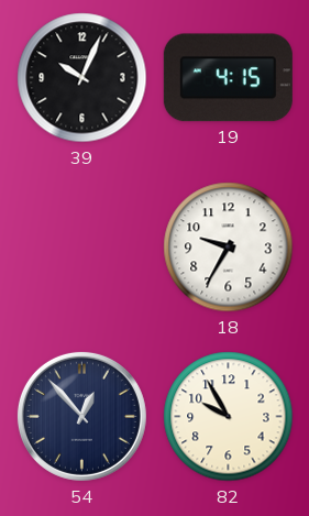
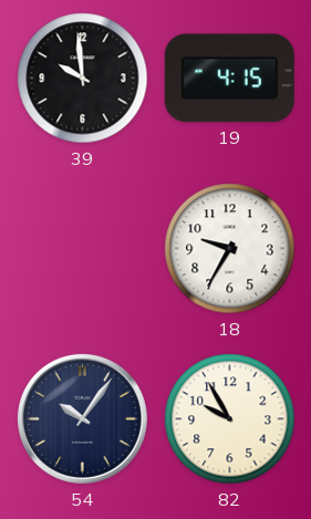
39: 10:04 -> 9:59 (83, 79)
54: 12:53 -> 10:06 (82, 418)
